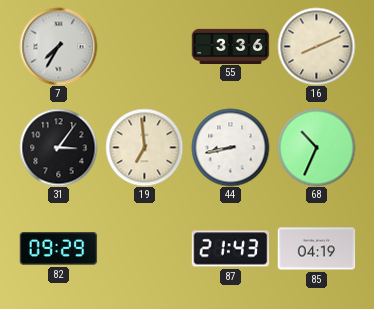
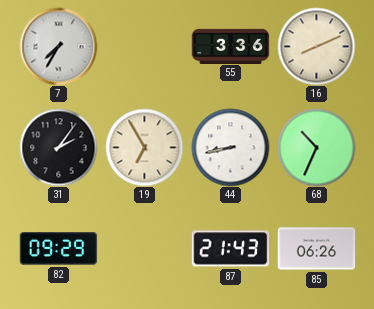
31: 3:06 -> 2:06 (58, 147)
19: 6:59 -> 6:55 (144, 147)
85: 04:19 -> 06:26 (316, 249)
